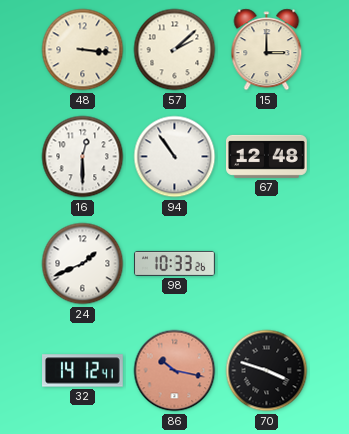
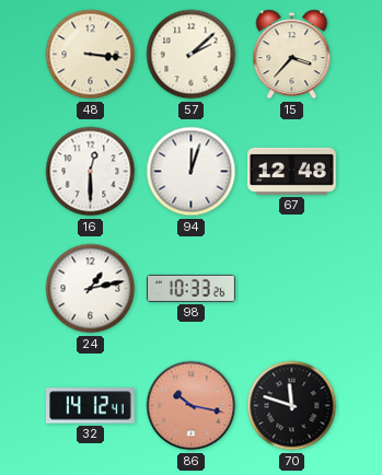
15: 3:00 -> 3:37 (292, 55)
94: 10:54 -> 12:03 (192, 172)
24: 1:41 -> 1:13 (91, 289)
70: 3:48 -> 11:48 (292, 406)
